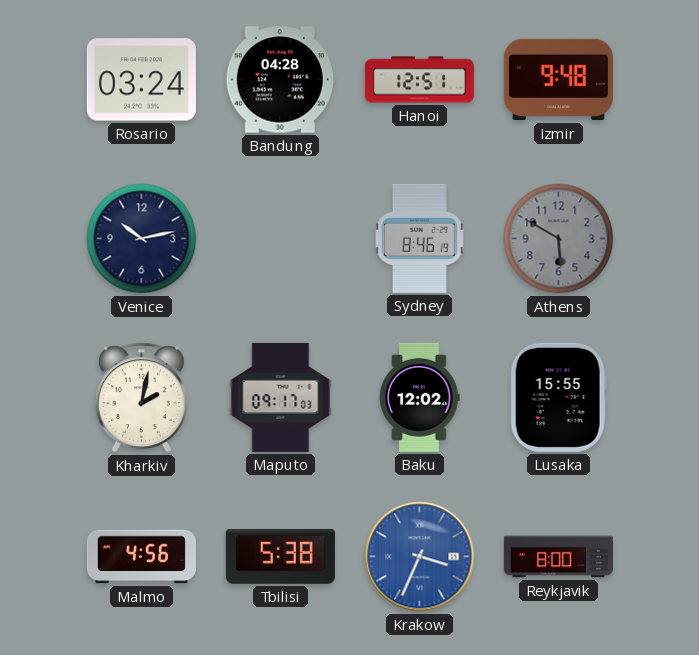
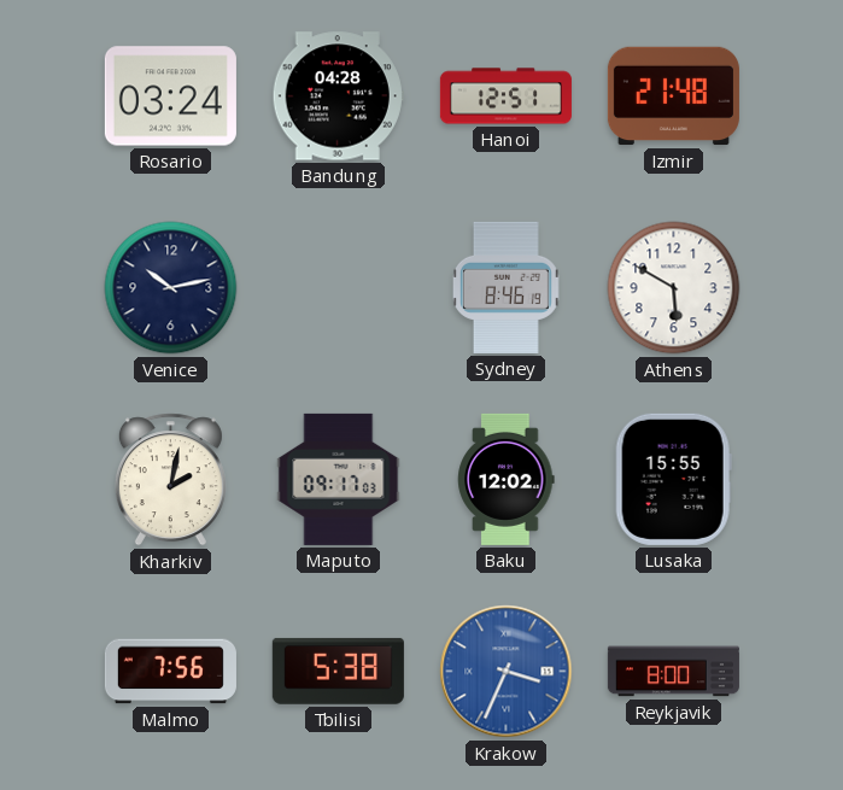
Izmir: 9:48 -> 21:48 (673, 96)
Athens dial: grey -> white (674, 288)
Malmo: 4:56 -> 7:56 (170, 672)
